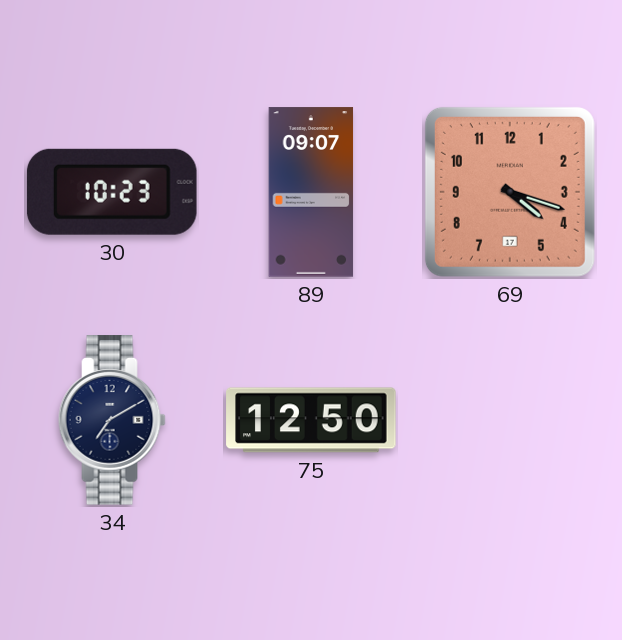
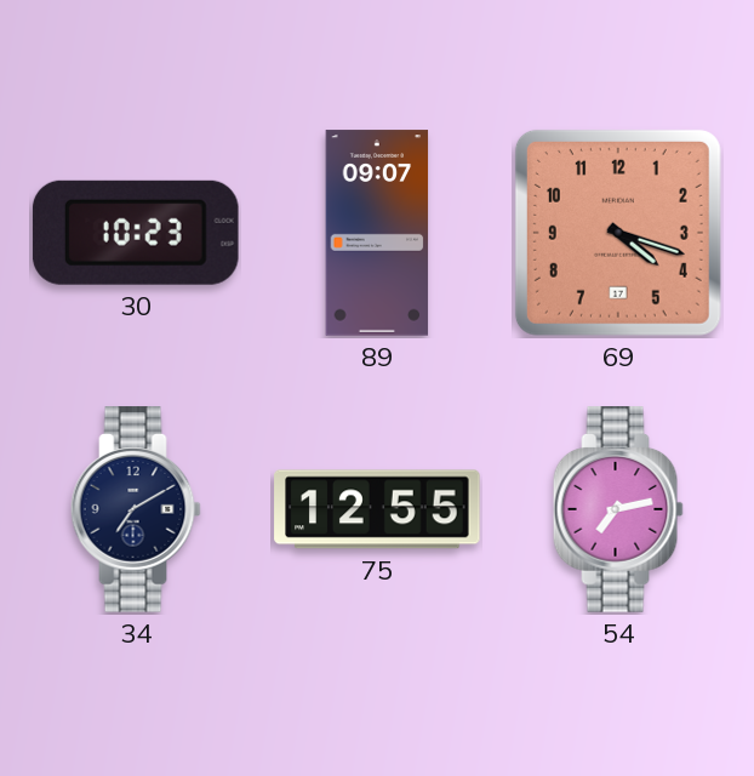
75: 12:50 -> 12:55 (377, 509)
54: none -> 7:13 (618, 509)
